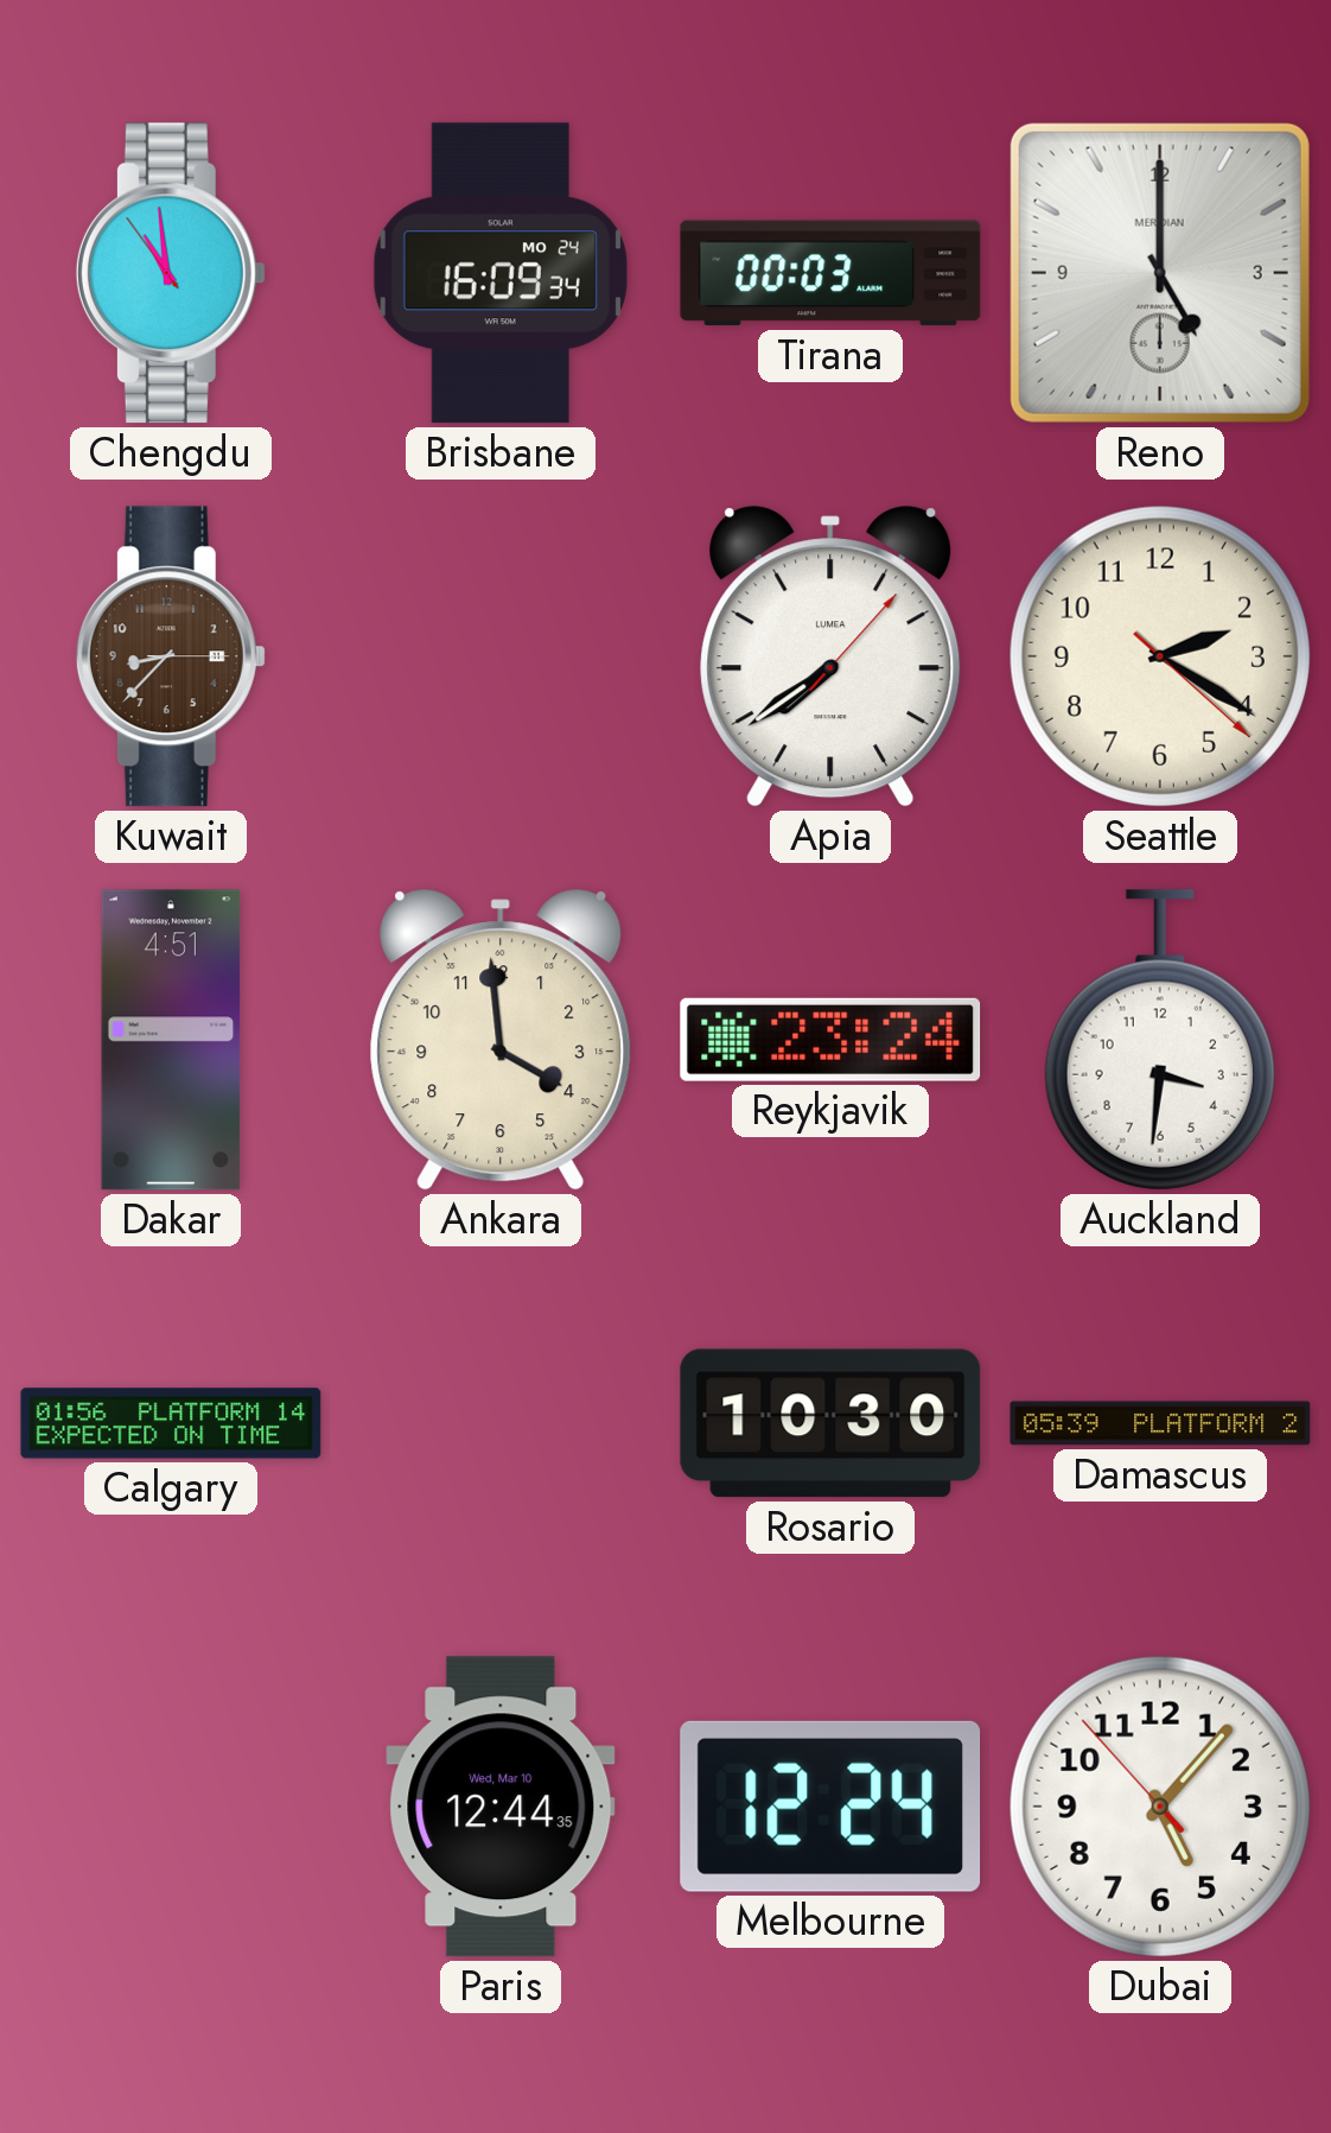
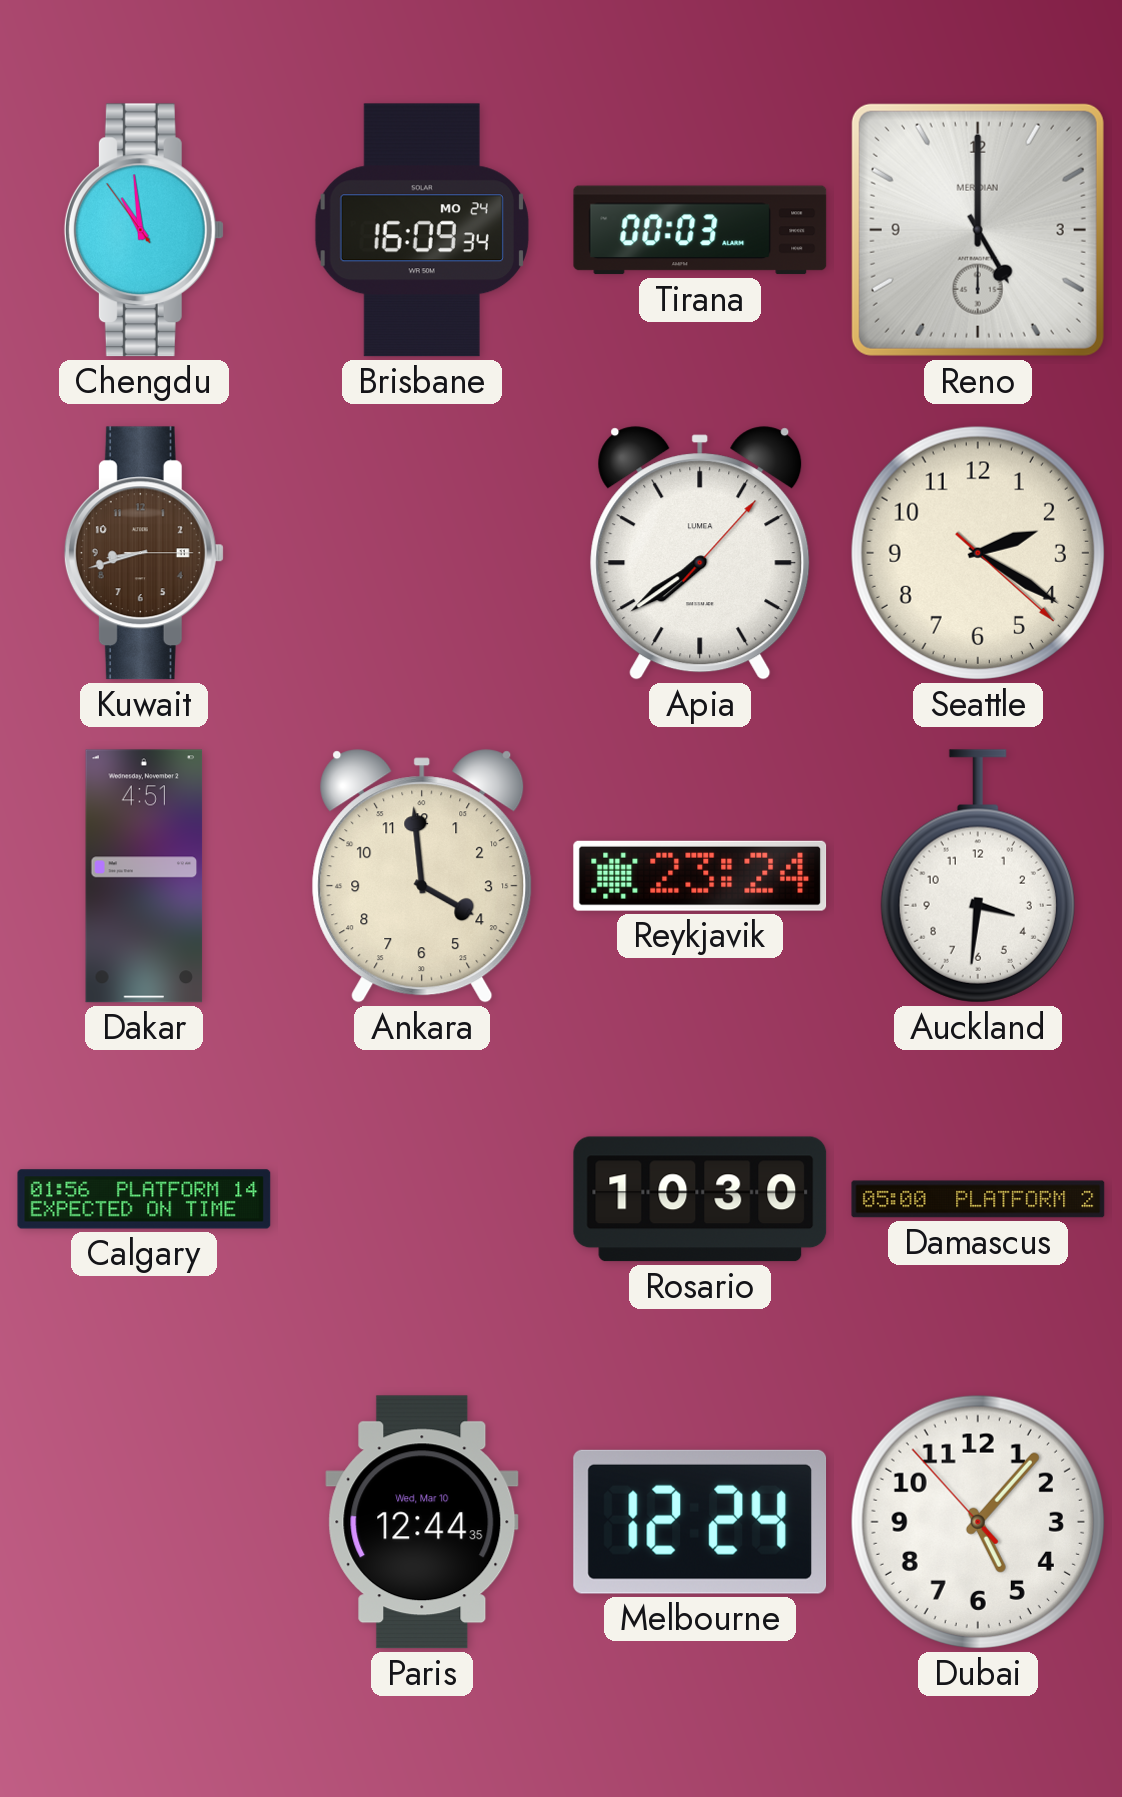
Kuwait: 8:37 -> 8:42 (144, 553)
Damascus: 05:39 -> 05:00 (978, 1199)
